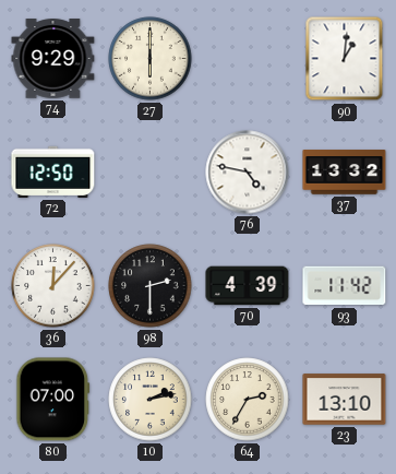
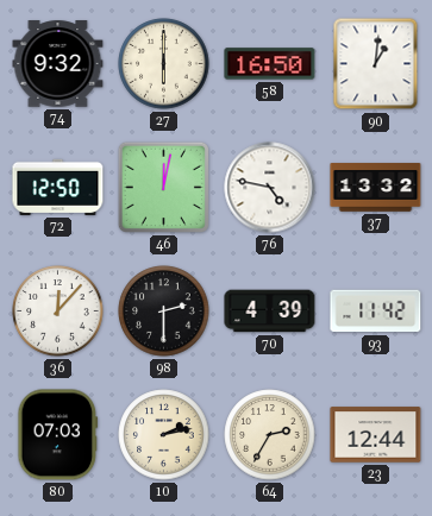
74: 9:29 -> 9:32 (58, 64)
58: none -> 16:50 (270, 64)
46: none -> 12:02 (163, 187)
80: 07:00 -> 07:03 (58, 435)
23: 13:10 -> 12:44 (376, 435)
